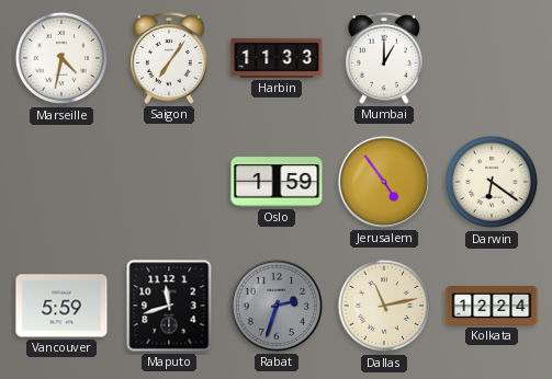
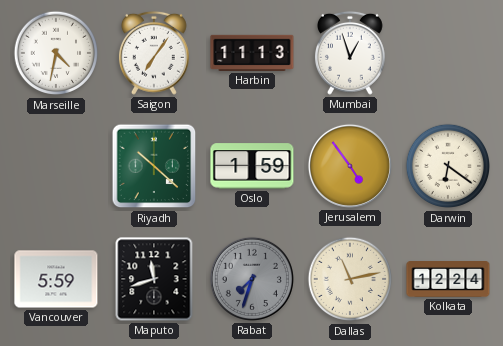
Harbin: 11:33 -> 11:13 (252, 53)
Mumbai: 1:00 -> 12:57 (350, 53)
Riyadh: none -> 10:22 (154, 166)
Rabat: 2:33 -> 7:33 (252, 279)
